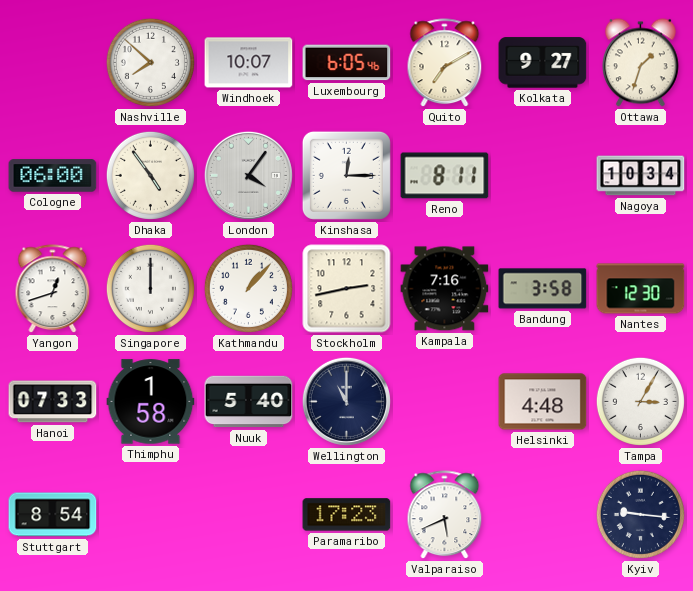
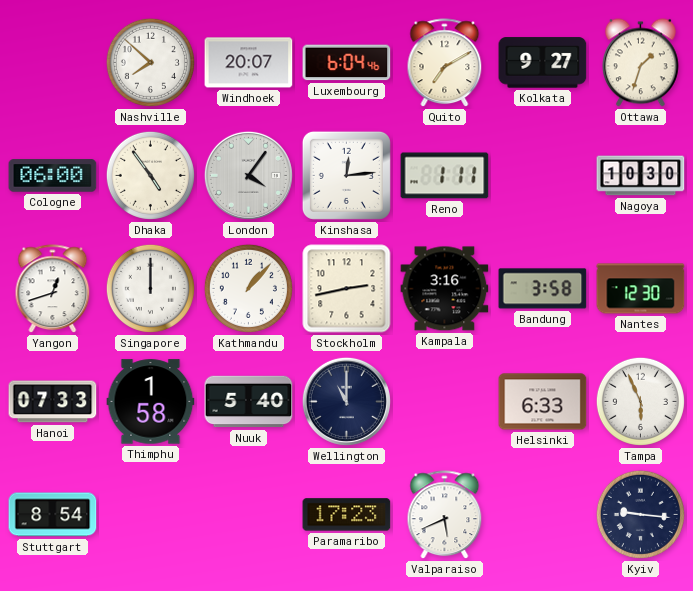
Windhoek: 10:07 -> 20:07 (249, 63)
Luxembourg: 6:05 -> 6:04 (347, 63)
Kinshasa: 12:15 -> 12:14 (346, 175)
Reno: 8:11 -> 1:11 (445, 176)
Nagoya: 10:34 -> 10:30 (641, 176)
Kampala: 7:16 -> 3:16 (445, 289)
Helsinki: 4:48 -> 6:33 (543, 402)
Tampa: 3:05 -> 5:56 (640, 401)
